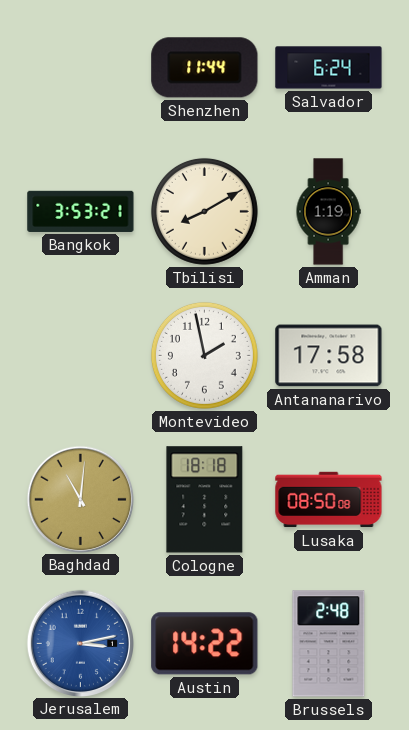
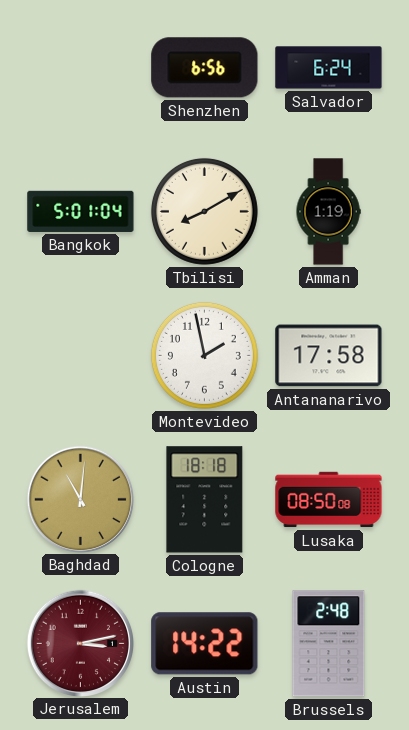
Shenzhen: 11:44 -> 6:56 (205, 68)
Bangkok: 3:53 -> 5:01 (81, 211)
Jerusalem dial: blue -> burgundy (80, 643)
